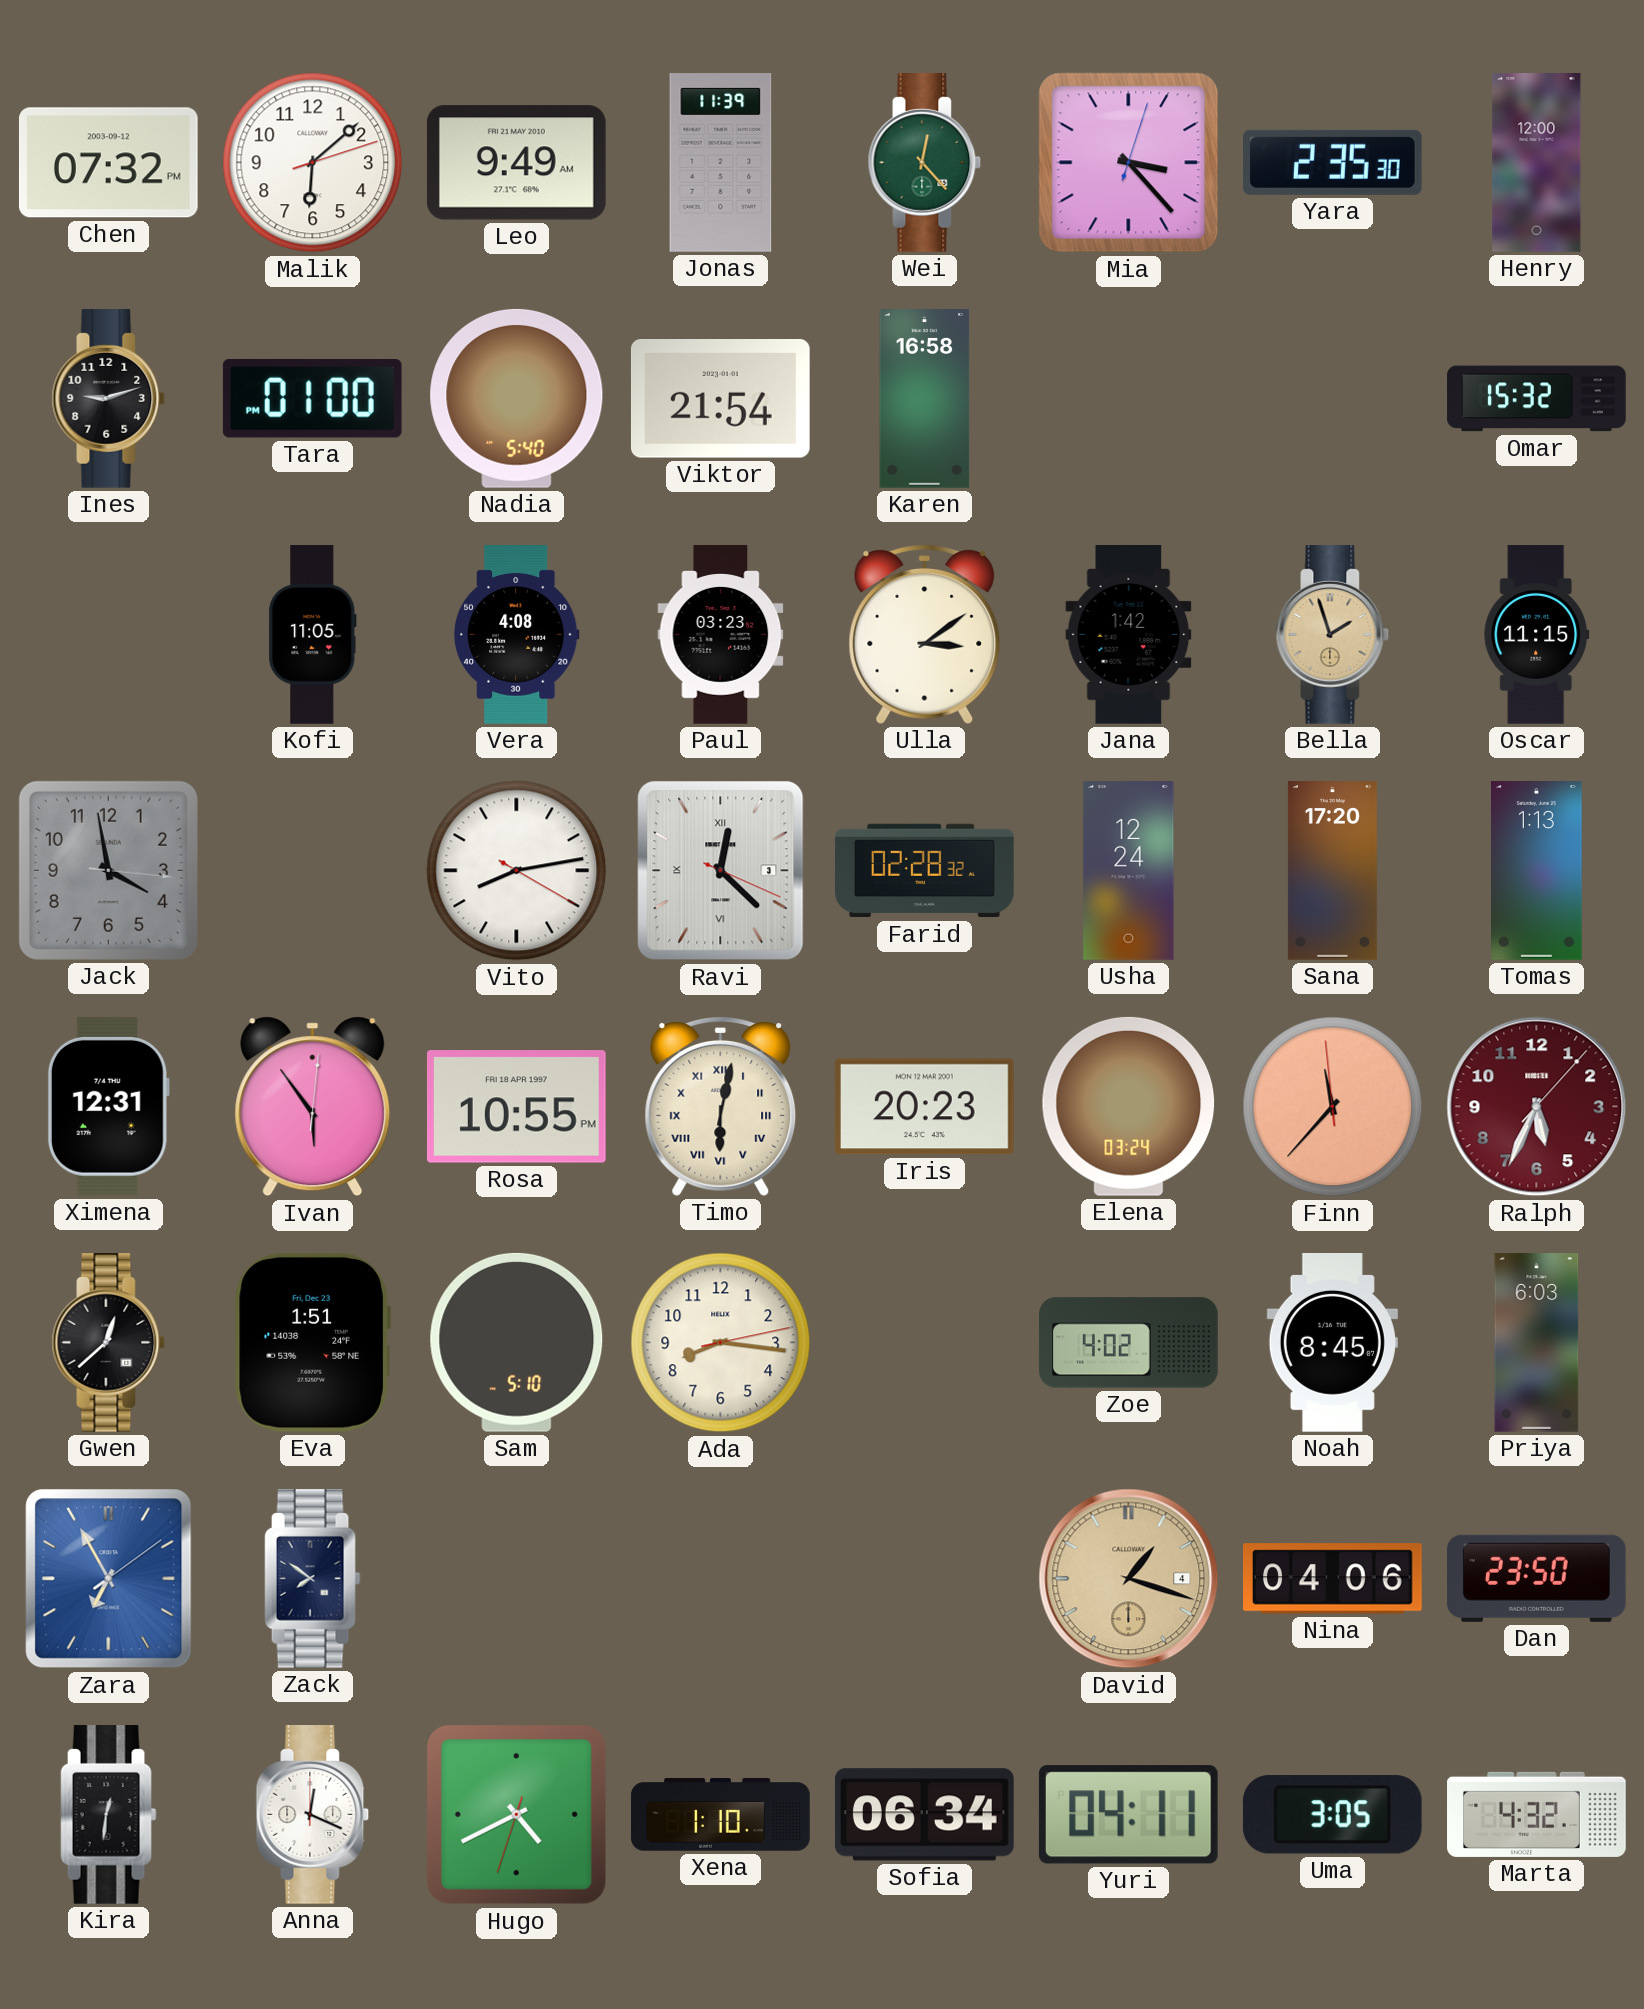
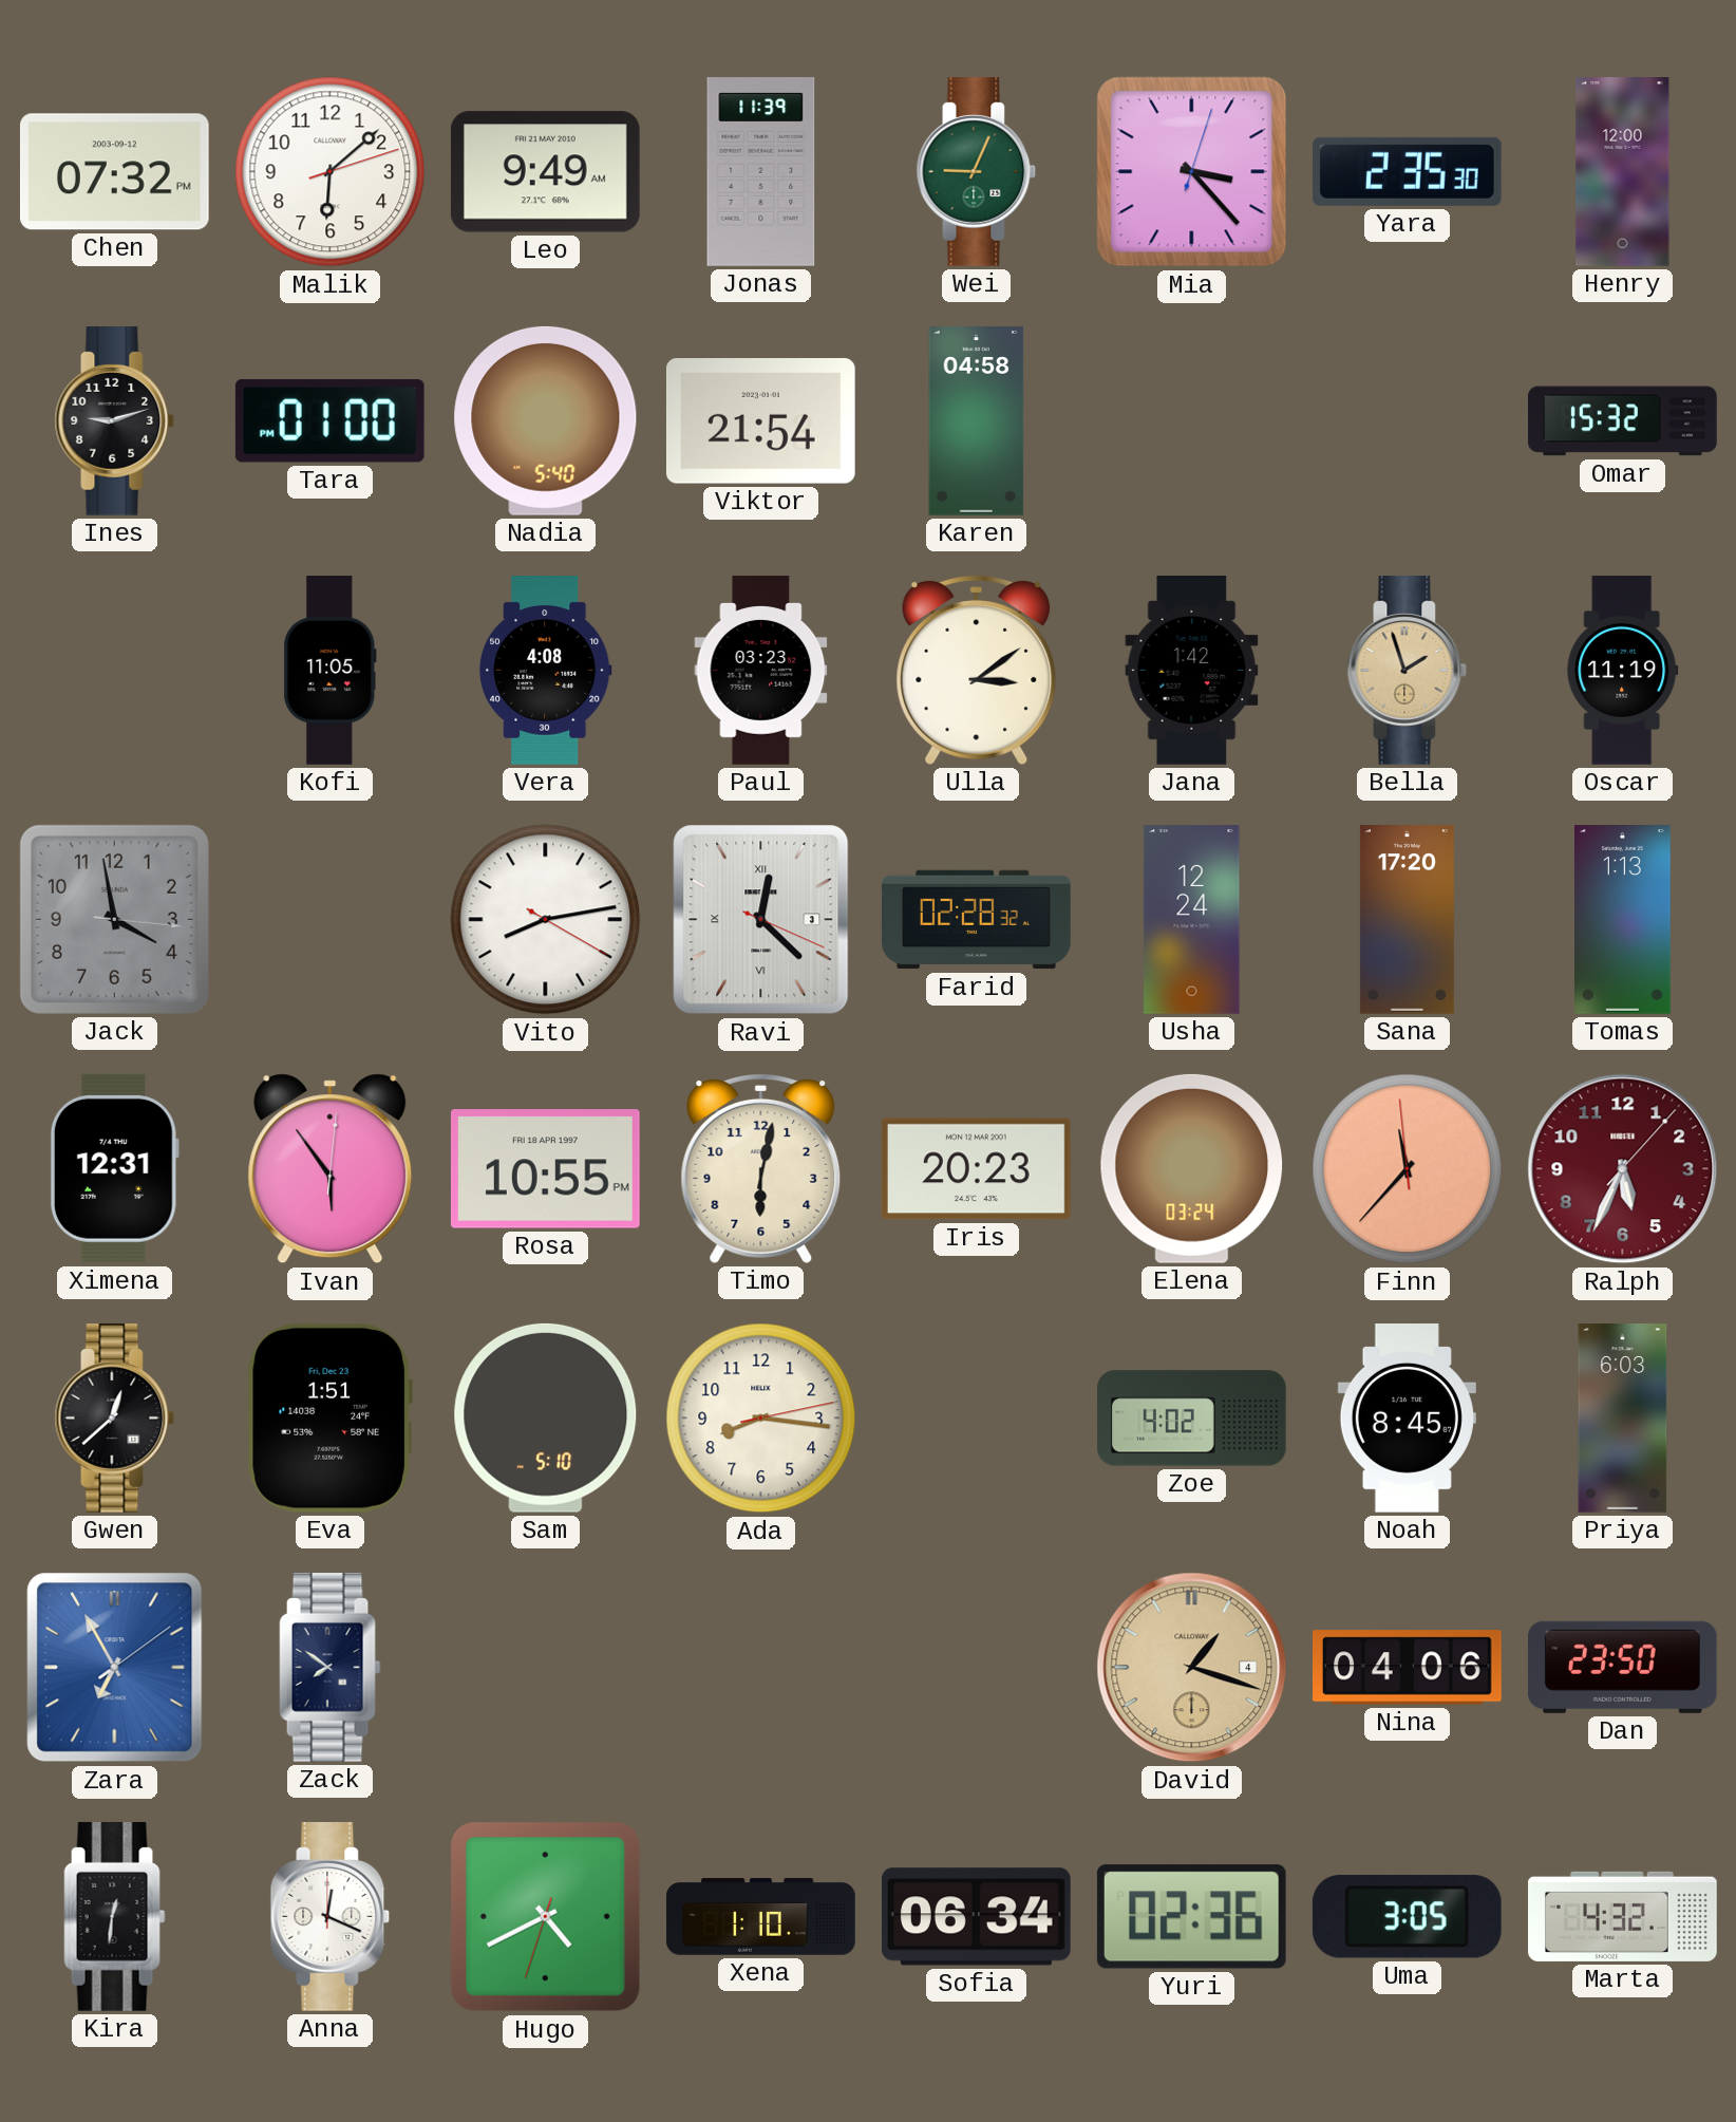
Wei: 12:23 -> 9:04 (977, 172)
Karen: 16:58 -> 04:58 (977, 421)
Oscar: 11:15 -> 11:19 (1623, 671)
Timo numerals: Roman -> Arabic (761, 1169)
Yuri: 04:11 -> 02:36 (1191, 1917)
